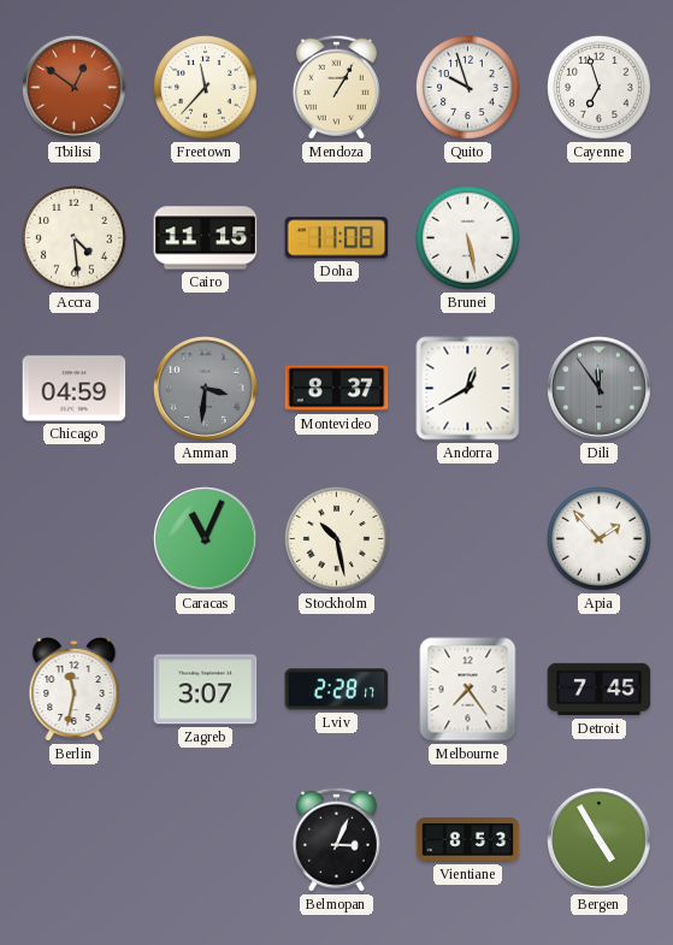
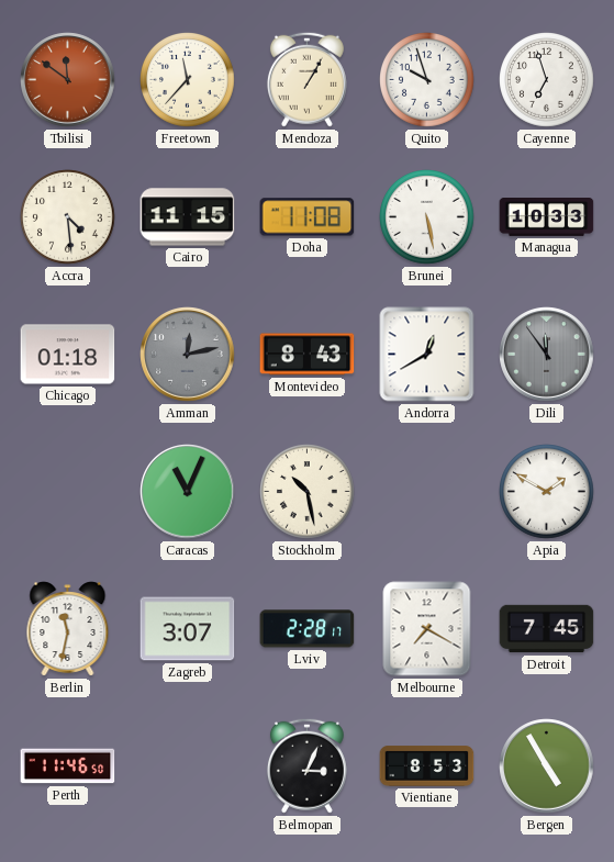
Tbilisi: 12:51 -> 11:51 (68, 80)
Managua: none -> 10:33 (547, 217)
Chicago: 04:59 -> 01:18 (68, 355)
Amman: 3:31 -> 12:13 (188, 355)
Montevideo: 8:37 -> 8:43 (308, 355)
Apia: 1:53 -> 1:50 (547, 492)
Melbourne: 7:24 -> 7:20 (427, 629)
Perth: none -> 11:46 (68, 766)
